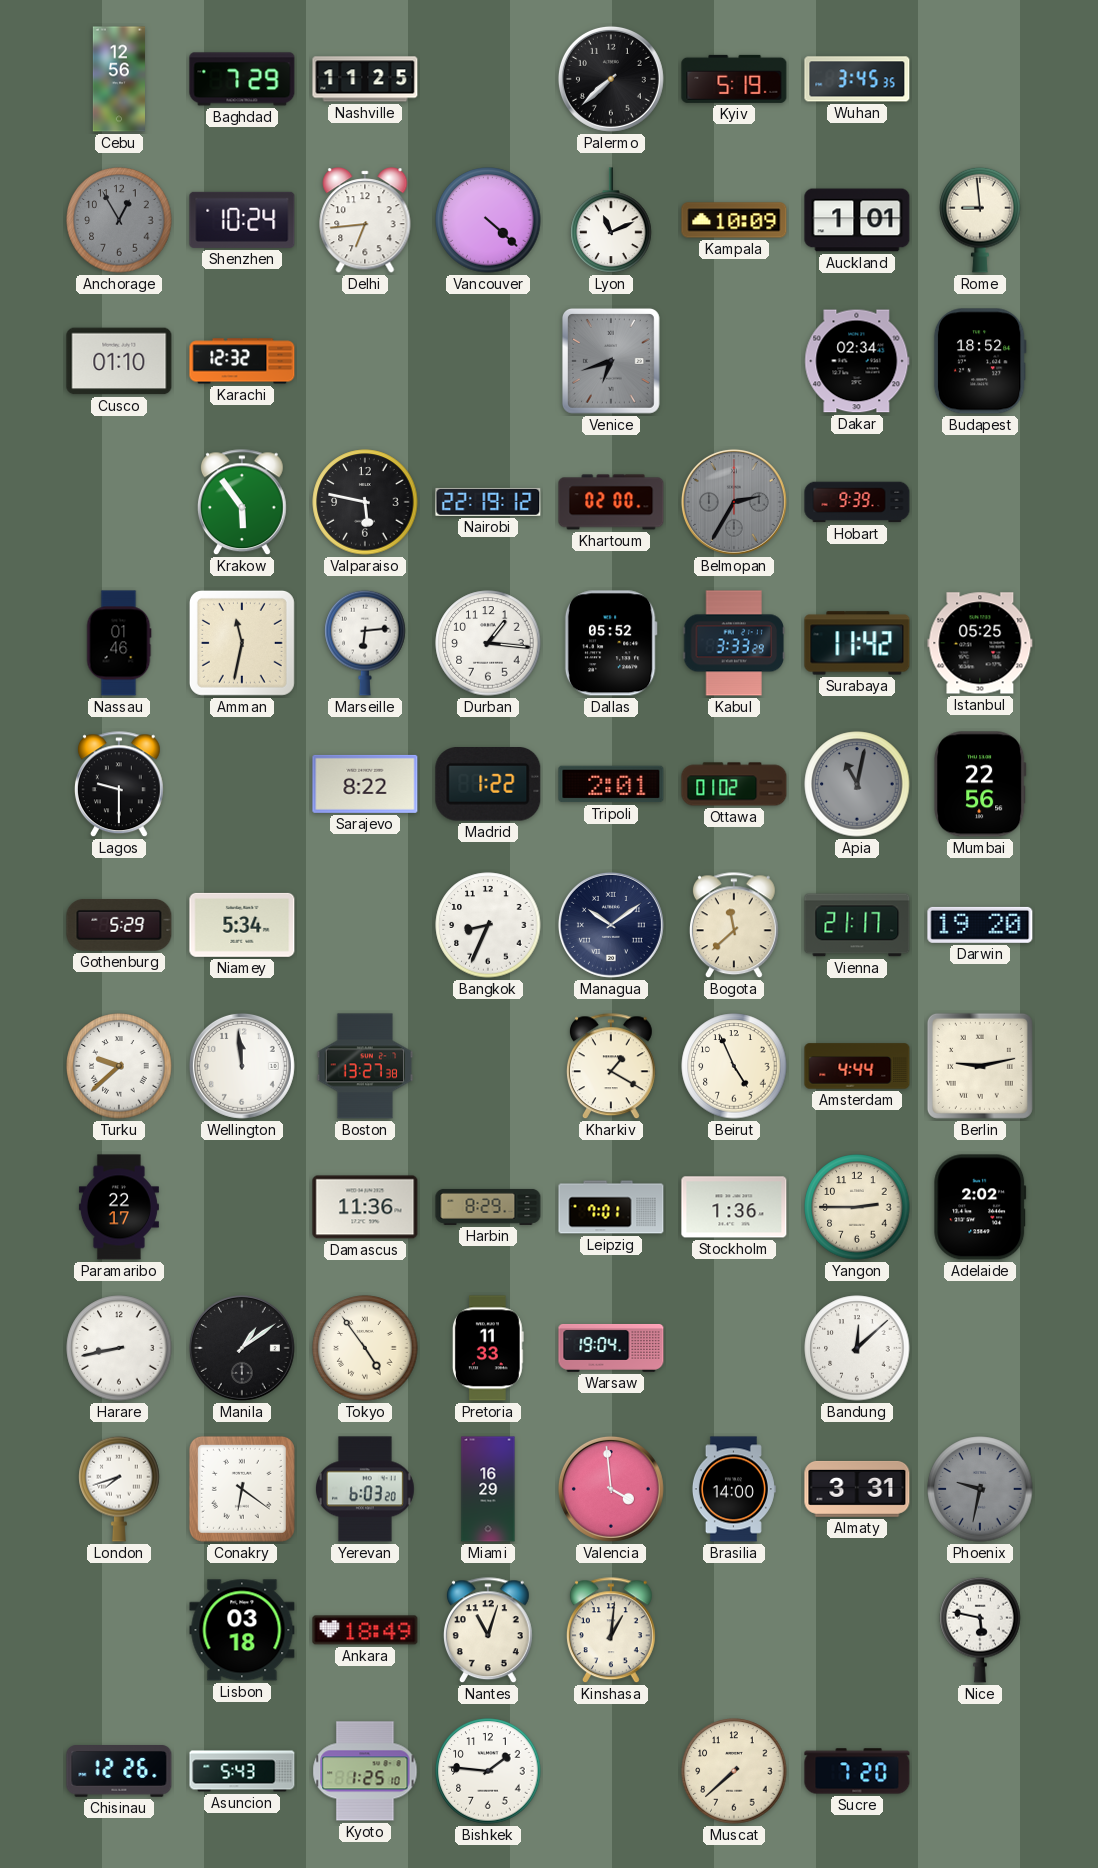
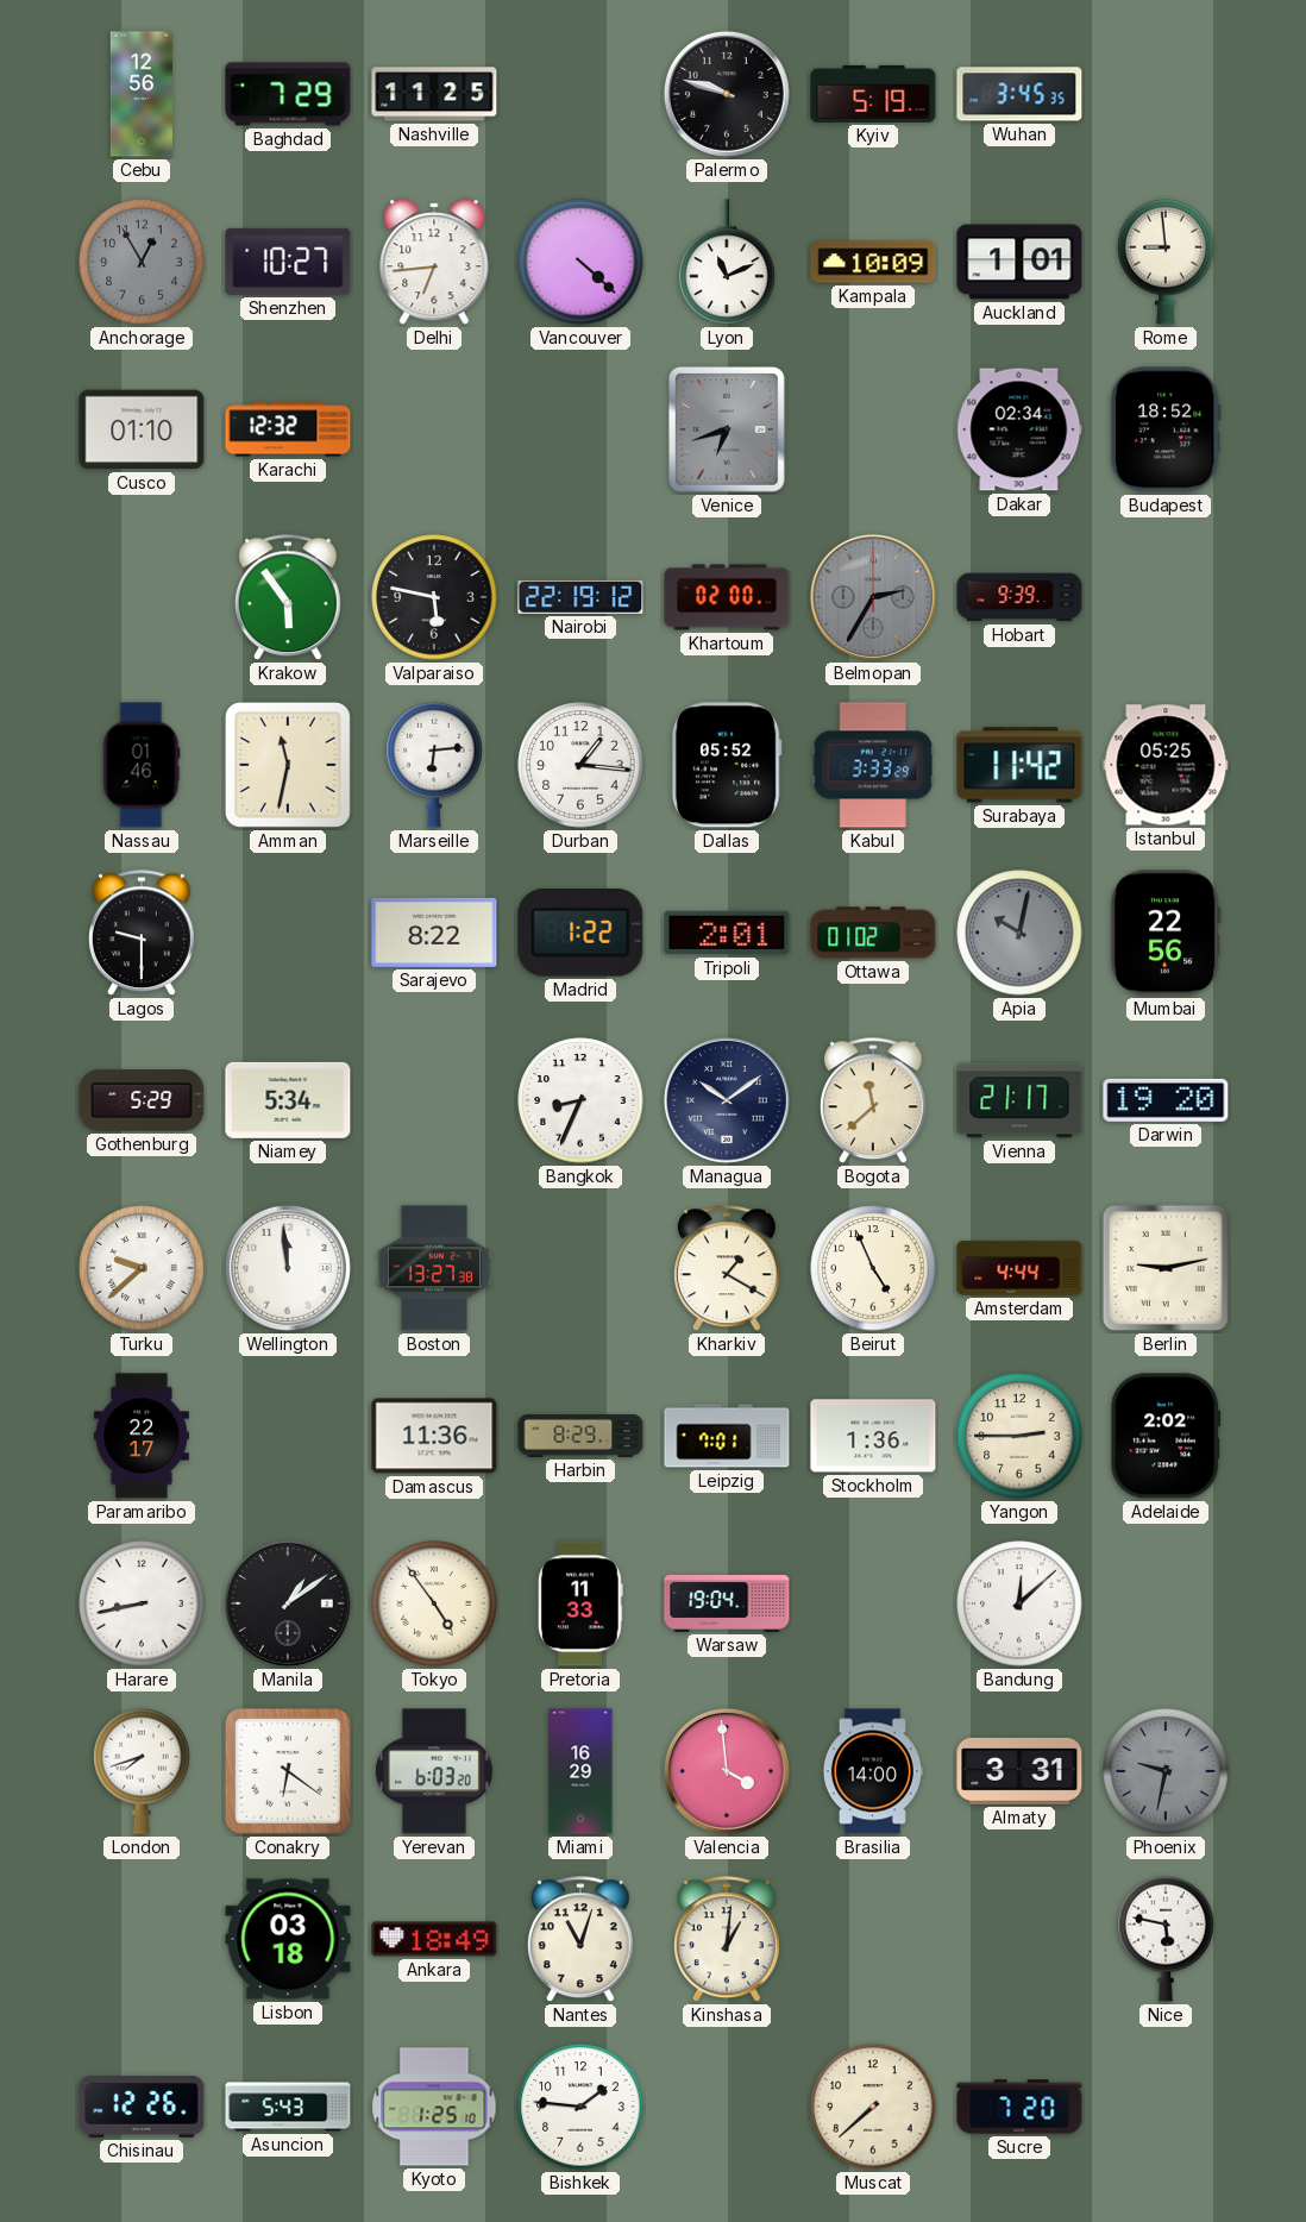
Palermo: 7:38 -> 9:48 (727, 94)
Shenzhen: 10:24 -> 10:27 (288, 262)
Apia: 11:02 -> 10:02 (1019, 933)
